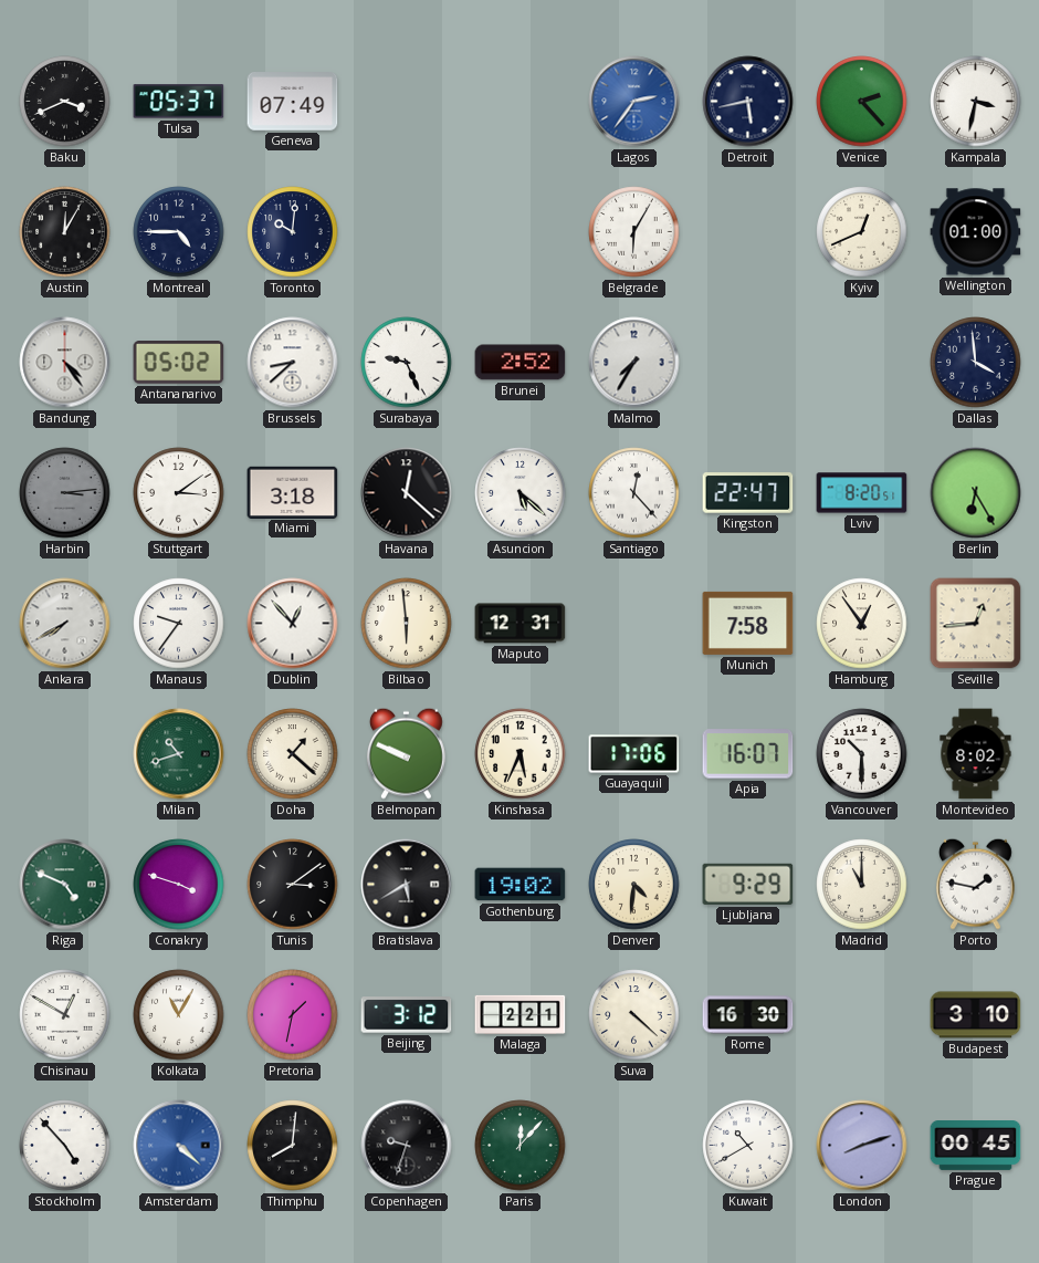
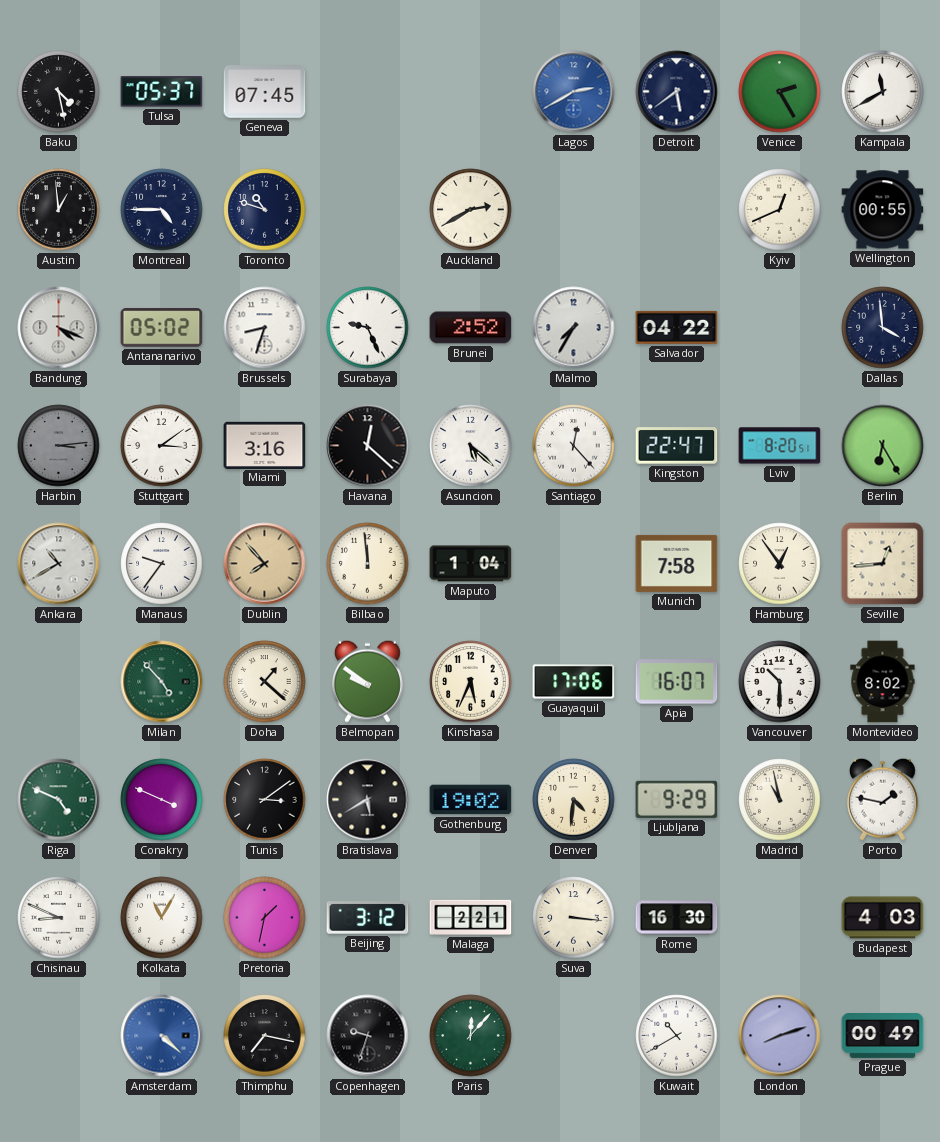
Baku: 3:41 -> 4:28 (59, 92)
Geneva: 07:49 -> 07:45 (265, 92)
Lagos: 2:36 -> 2:40 (574, 92)
Detroit: 5:43 -> 5:39 (677, 92)
Venice: 2:23 -> 2:25 (780, 92)
Kampala: 3:32 -> 11:40 (883, 92)
Austin: 12:05 -> 12:59 (59, 210)
Toronto: 10:01 -> 10:48 (265, 210)
Auckland: none -> 2:40 (471, 210)
Belgrade: 6:05 -> none (634, 232)
Wellington: 01:00 -> 00:55 (883, 210)
Bandung: 4:24 -> 4:19 (59, 328)
Brussels: 8:38 -> 8:33 (265, 328)
Salvador: none -> 04:22 (677, 327)
Miami: 3:18 -> 3:16 (265, 445)
Ankara: 7:40 -> 10:40 (59, 564)
Dublin: 12:53 -> 7:53 (265, 564)
Dublin dial: white -> champagne (265, 564)
Bilbao: 5:59 -> 11:59 (368, 564)
Maputo: 12:31 -> 1:04 (471, 564)
Milan: 10:42 -> 4:53 (162, 682)
Belmopan: 9:49 -> 9:51 (367, 681)
Conakry: 3:48 -> 3:49 (162, 800)
Madrid: 11:00 -> 10:58 (780, 800)
Chisinau: 12:50 -> 8:49 (59, 918)
Suva: 4:22 -> 3:16 (574, 918)
Budapest: 3:10 -> 4:03 (883, 918)
Stockholm: 4:53 -> none (65, 1146)
Thimphu: 8:01 -> 7:17 (265, 1036)
Prague: 00:45 -> 00:49 (883, 1036)
